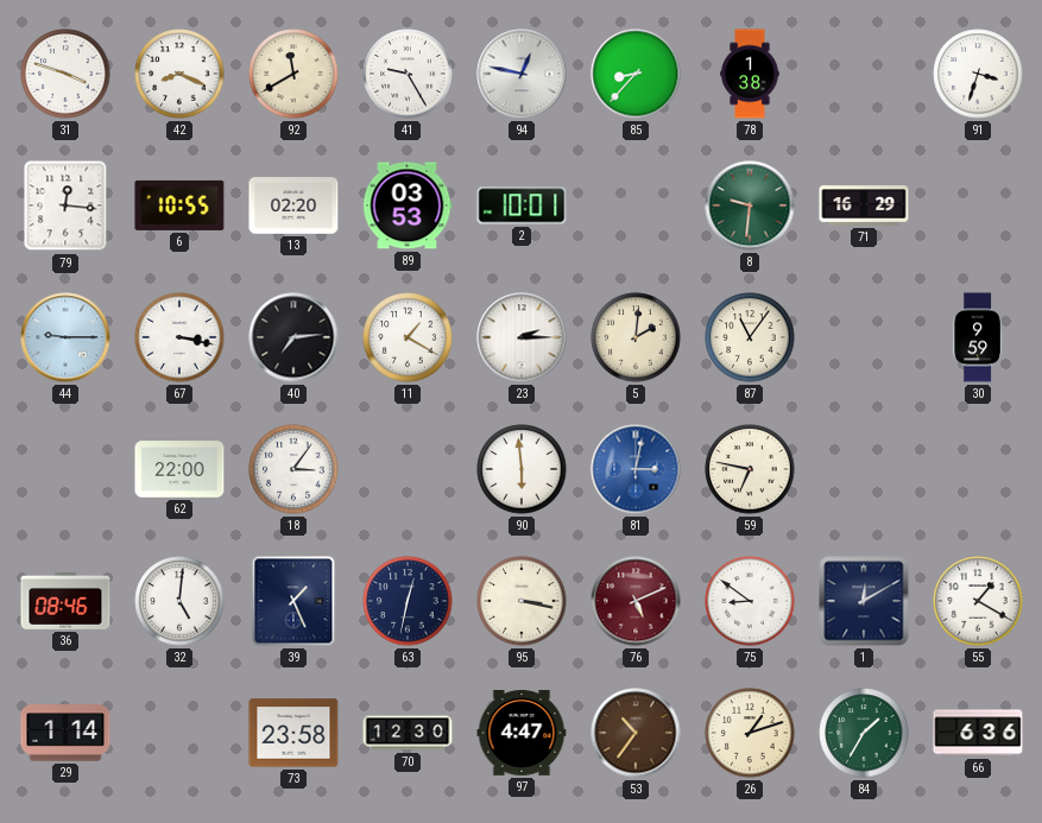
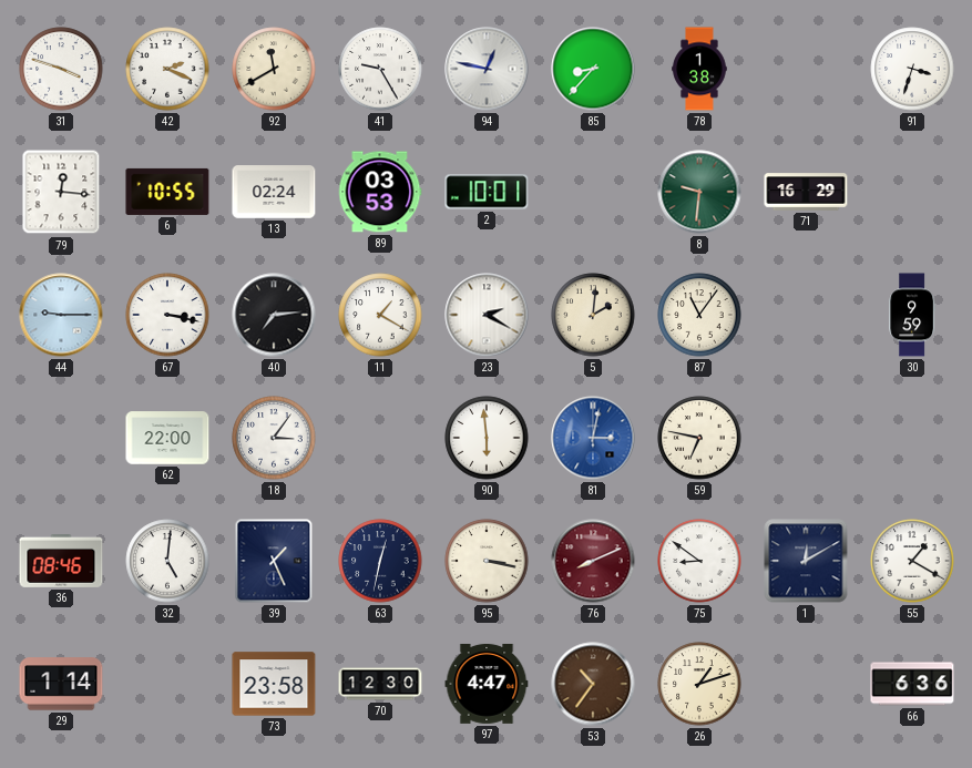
42: 8:19 -> 2:19 (167, 69)
13: 02:20 -> 02:24 (274, 192)
23: 2:15 -> 2:20 (487, 315)
76: 5:11 -> 8:11 (593, 561)
84: 1:35 -> none (864, 733)
